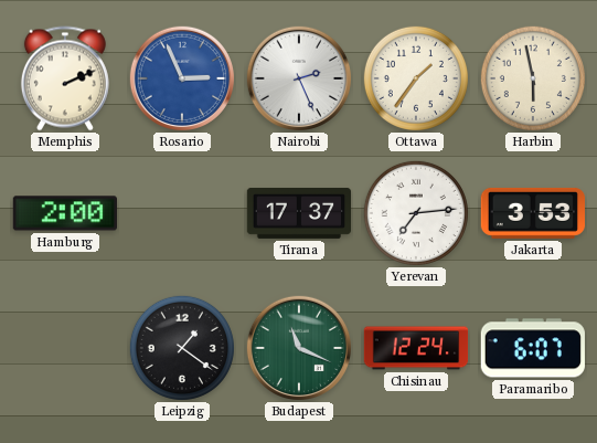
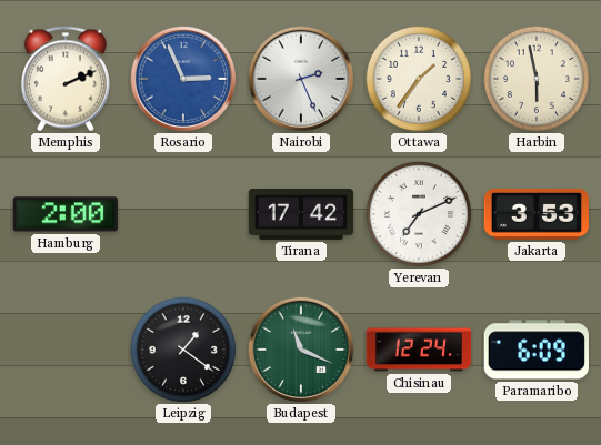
Tirana: 17:37 -> 17:42 (301, 214)
Yerevan: 7:14 -> 7:11 (419, 214)
Paramaribo: 6:07 -> 6:09 (537, 350)
